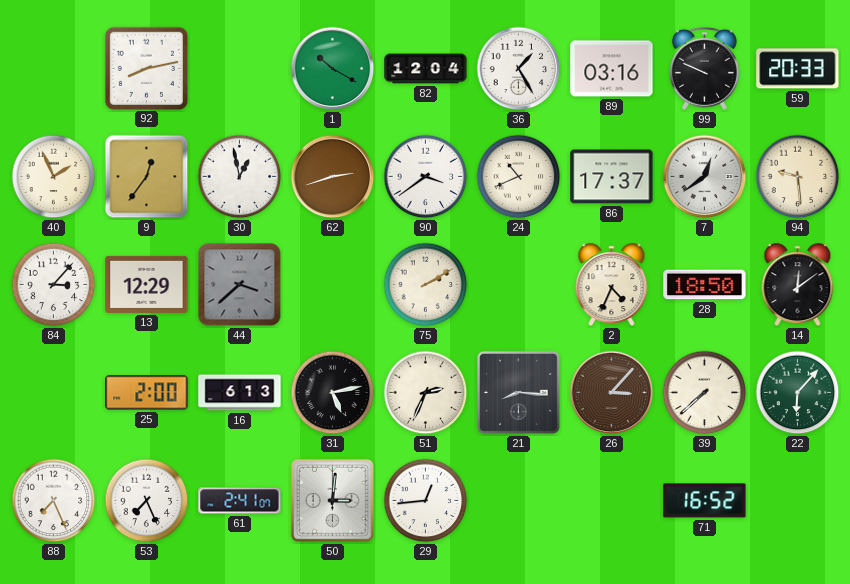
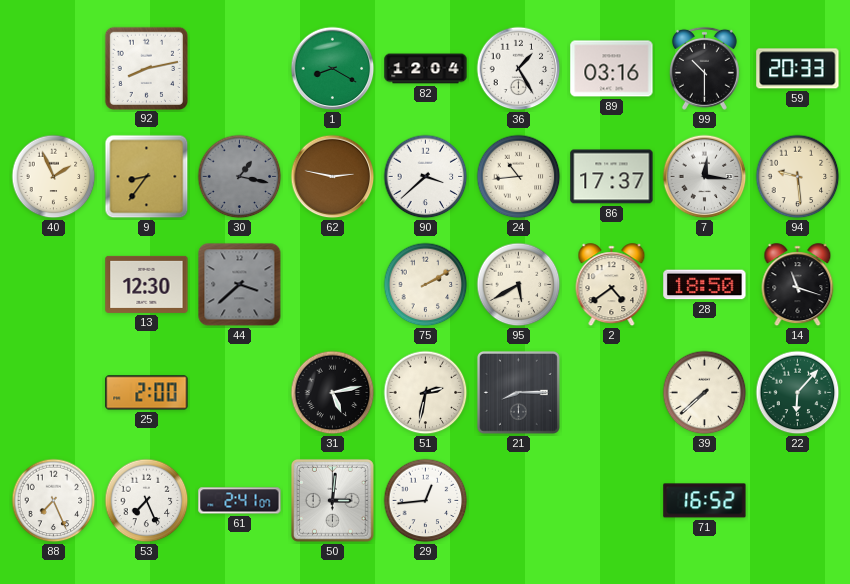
1: 10:20 -> 8:20 (333, 69)
99: 9:49 -> 10:30 (704, 68)
9: 12:36 -> 8:36 (147, 177)
30: 12:58 -> 1:17 (240, 177)
30 dial: white -> grey (240, 177)
62: 2:42 -> 2:47 (333, 177)
90: 3:39 -> 3:38 (426, 177)
24: 10:41 -> 10:44 (519, 177)
7: 12:39 -> 12:16 (705, 177)
84: 3:07 -> none (54, 285)
13: 12:29 -> 12:30 (147, 284)
95: none -> 5:40 (519, 285)
2: 4:34 -> 4:39 (612, 285)
14: 12:09 -> 11:18 (798, 285)
16: 6:13 -> none (240, 393)
51: 2:34 -> 2:32 (426, 393)
21: 8:16 -> 8:15 (518, 392)
26: 3:07 -> none (612, 393)
